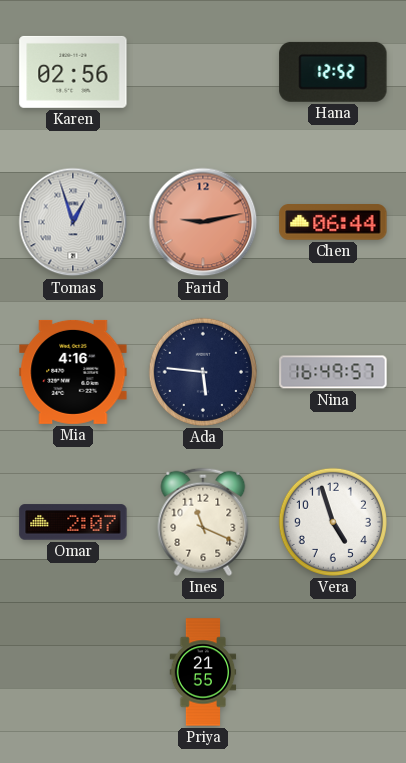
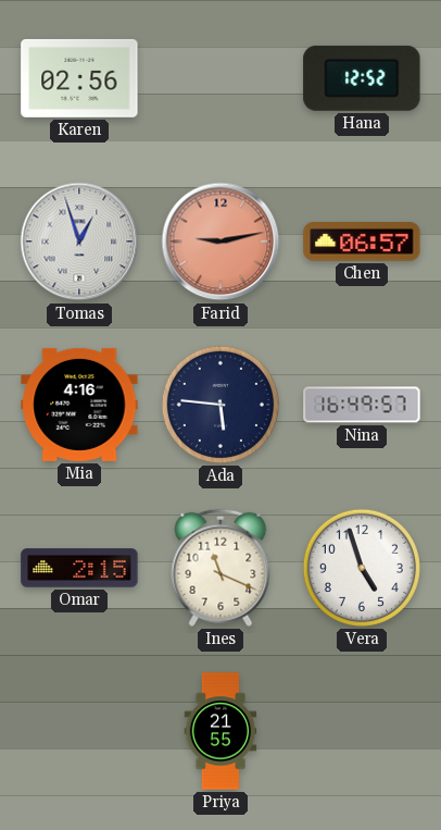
Chen: 06:44 -> 06:57 (362, 243)
Omar: 2:07 -> 2:15 (79, 568)
